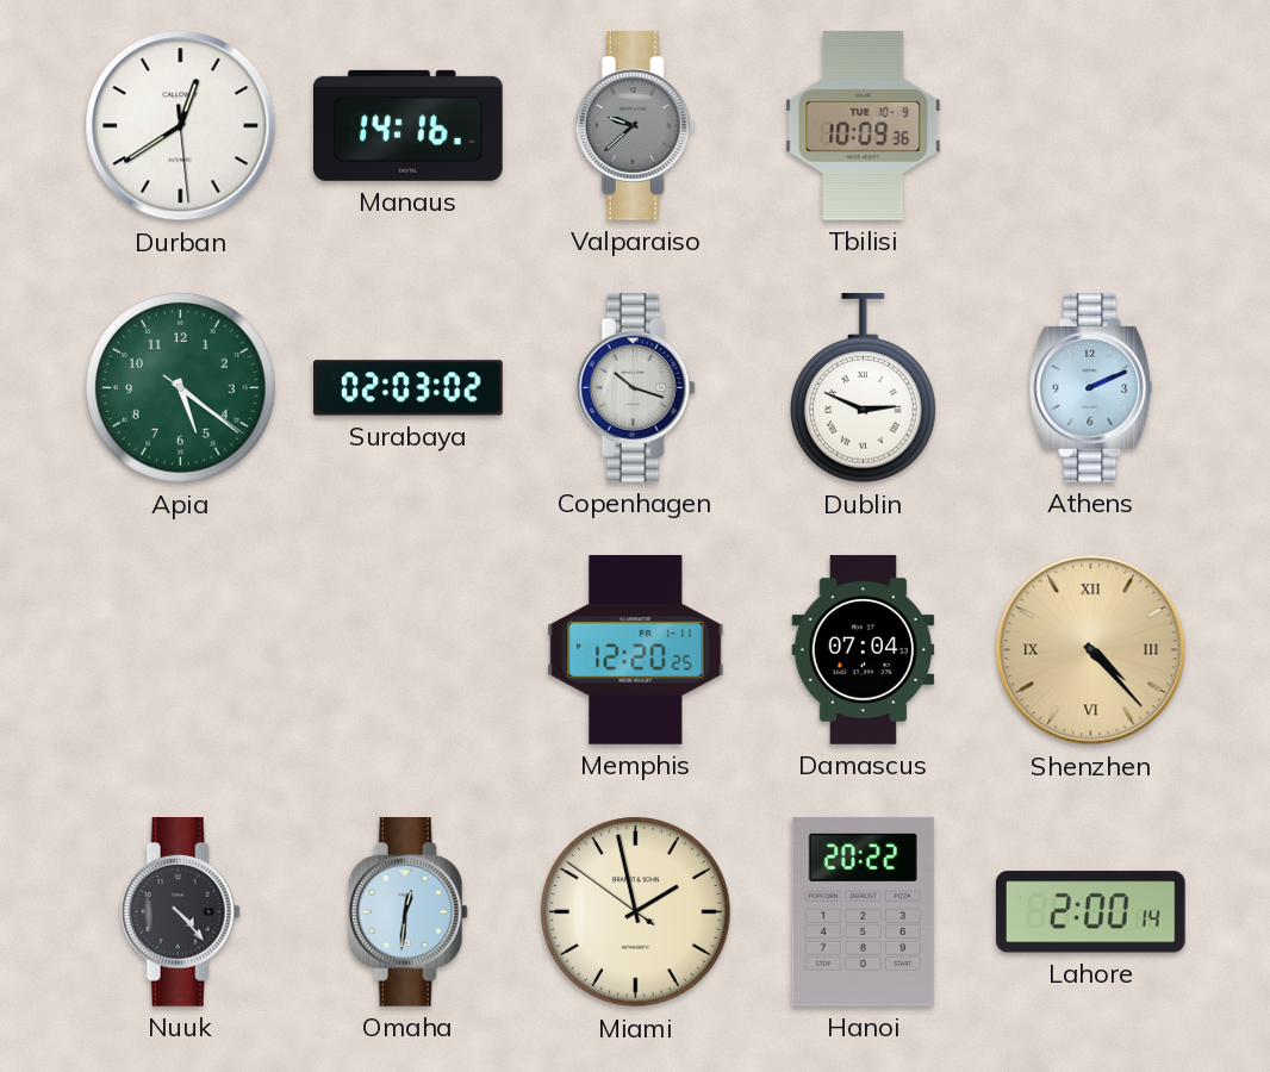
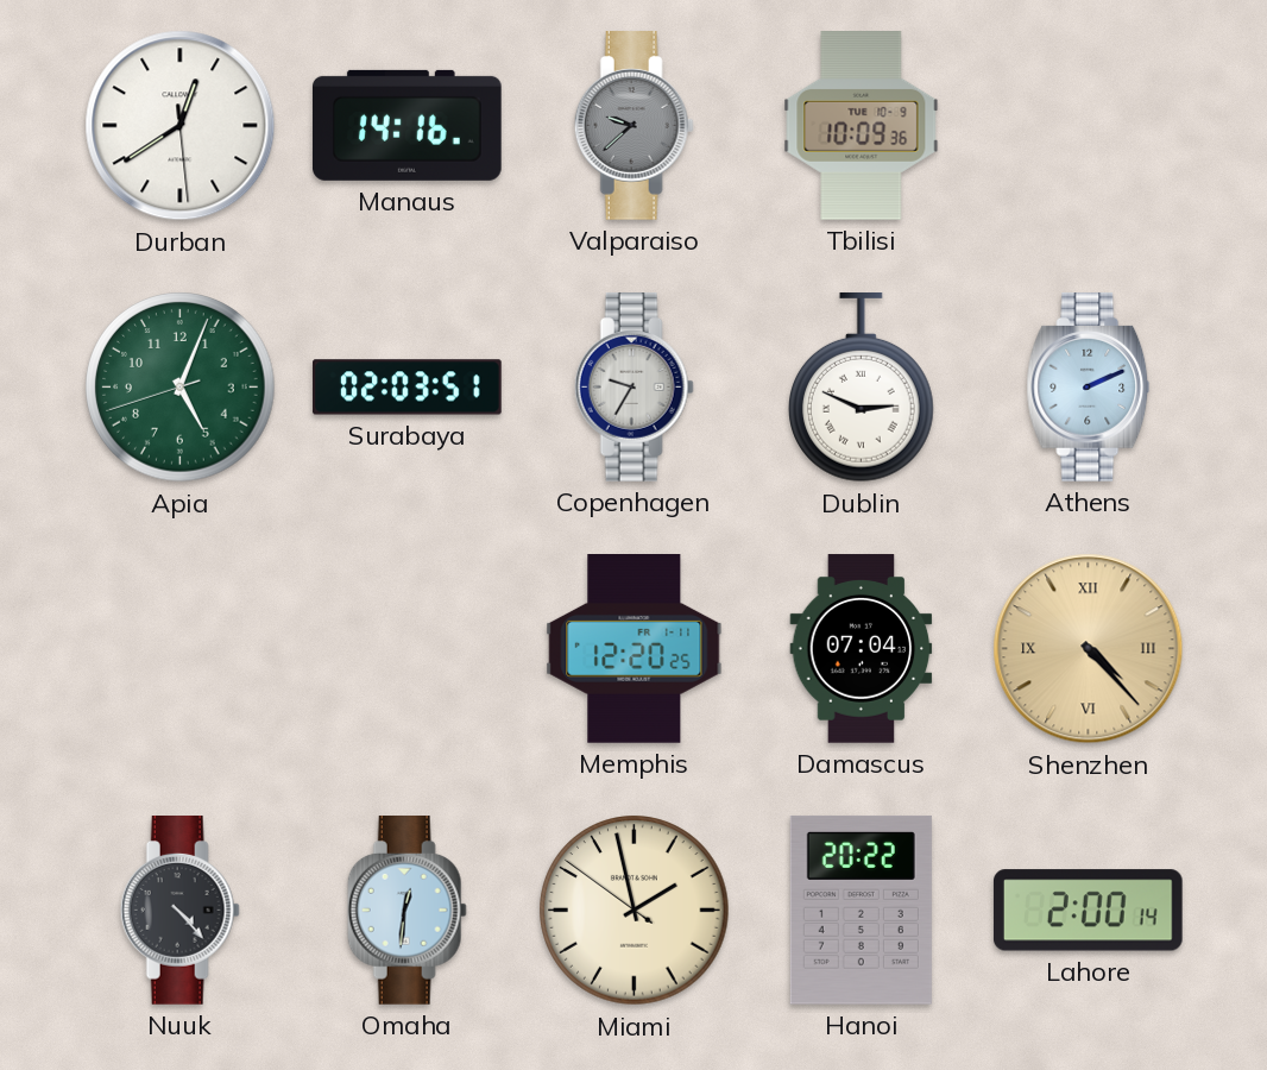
Apia: 5:21 -> 5:03 (181, 388)
Surabaya: 02:03:02 -> 02:03:51 (408, 388)
Copenhagen: 10:18 -> 9:35 (633, 388)
